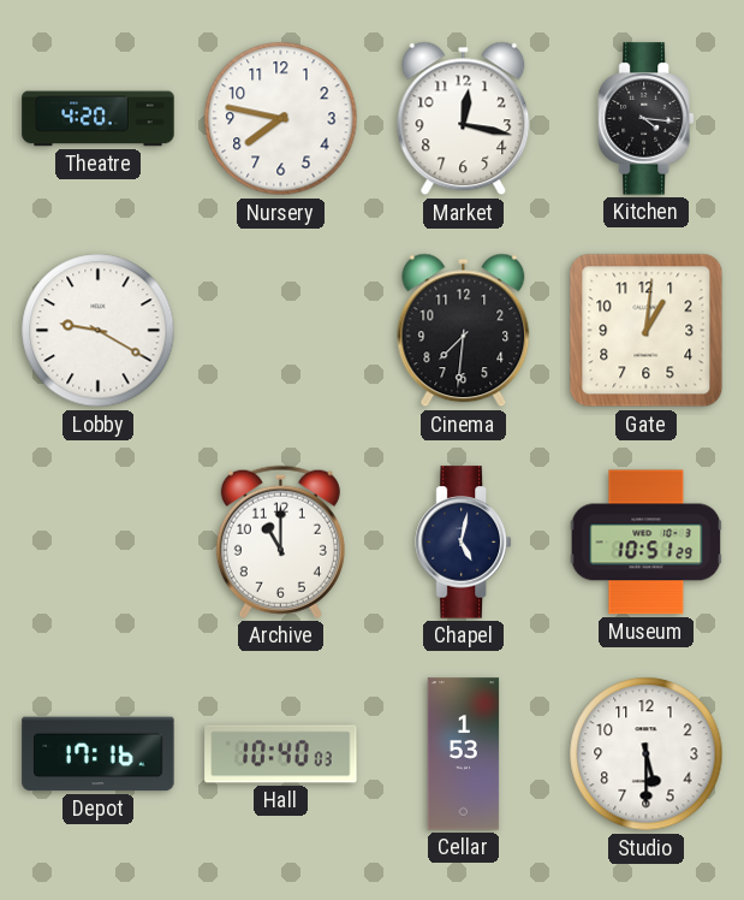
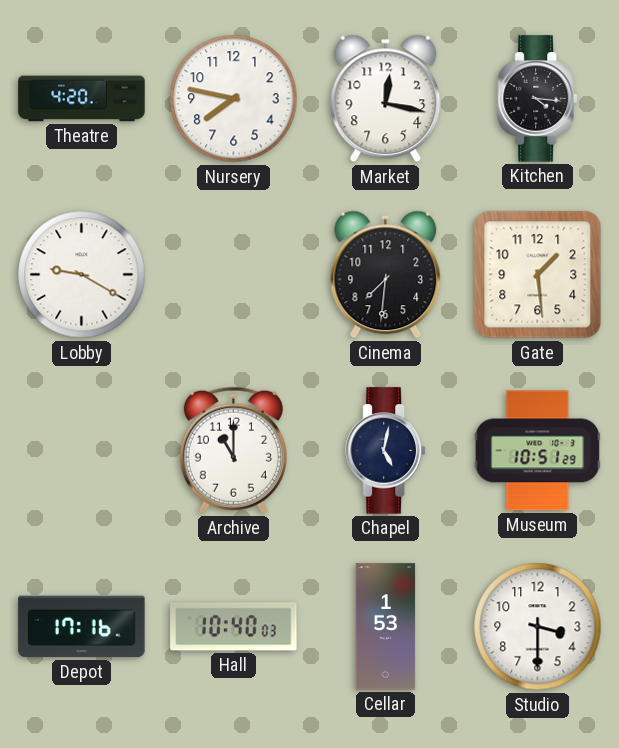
Gate: 1:01 -> 1:29 (538, 275)
Studio: 5:30 -> 3:30 (538, 627)
